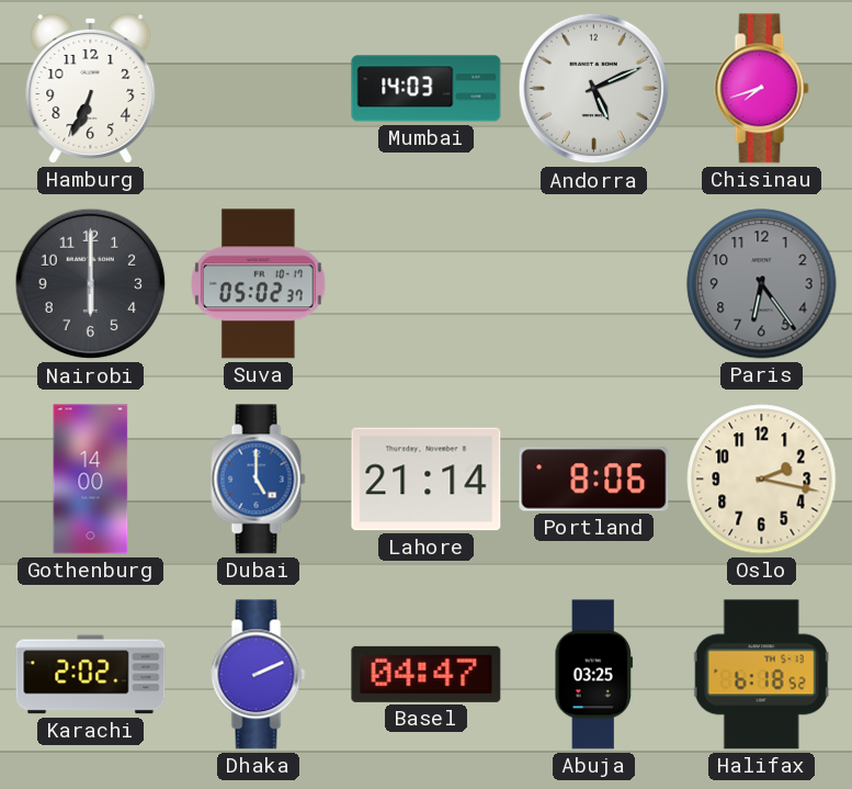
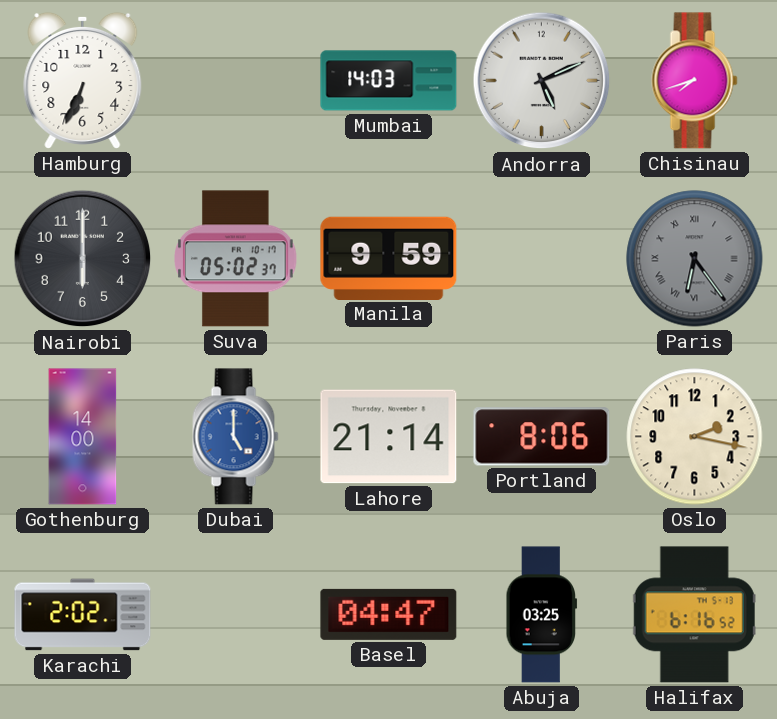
Manila: none -> 9:59 (389, 258)
Paris numerals: Arabic -> Roman (695, 259)
Dhaka: 2:11 -> none (259, 675)
Halifax: 6:18 -> 6:16 (694, 615)
